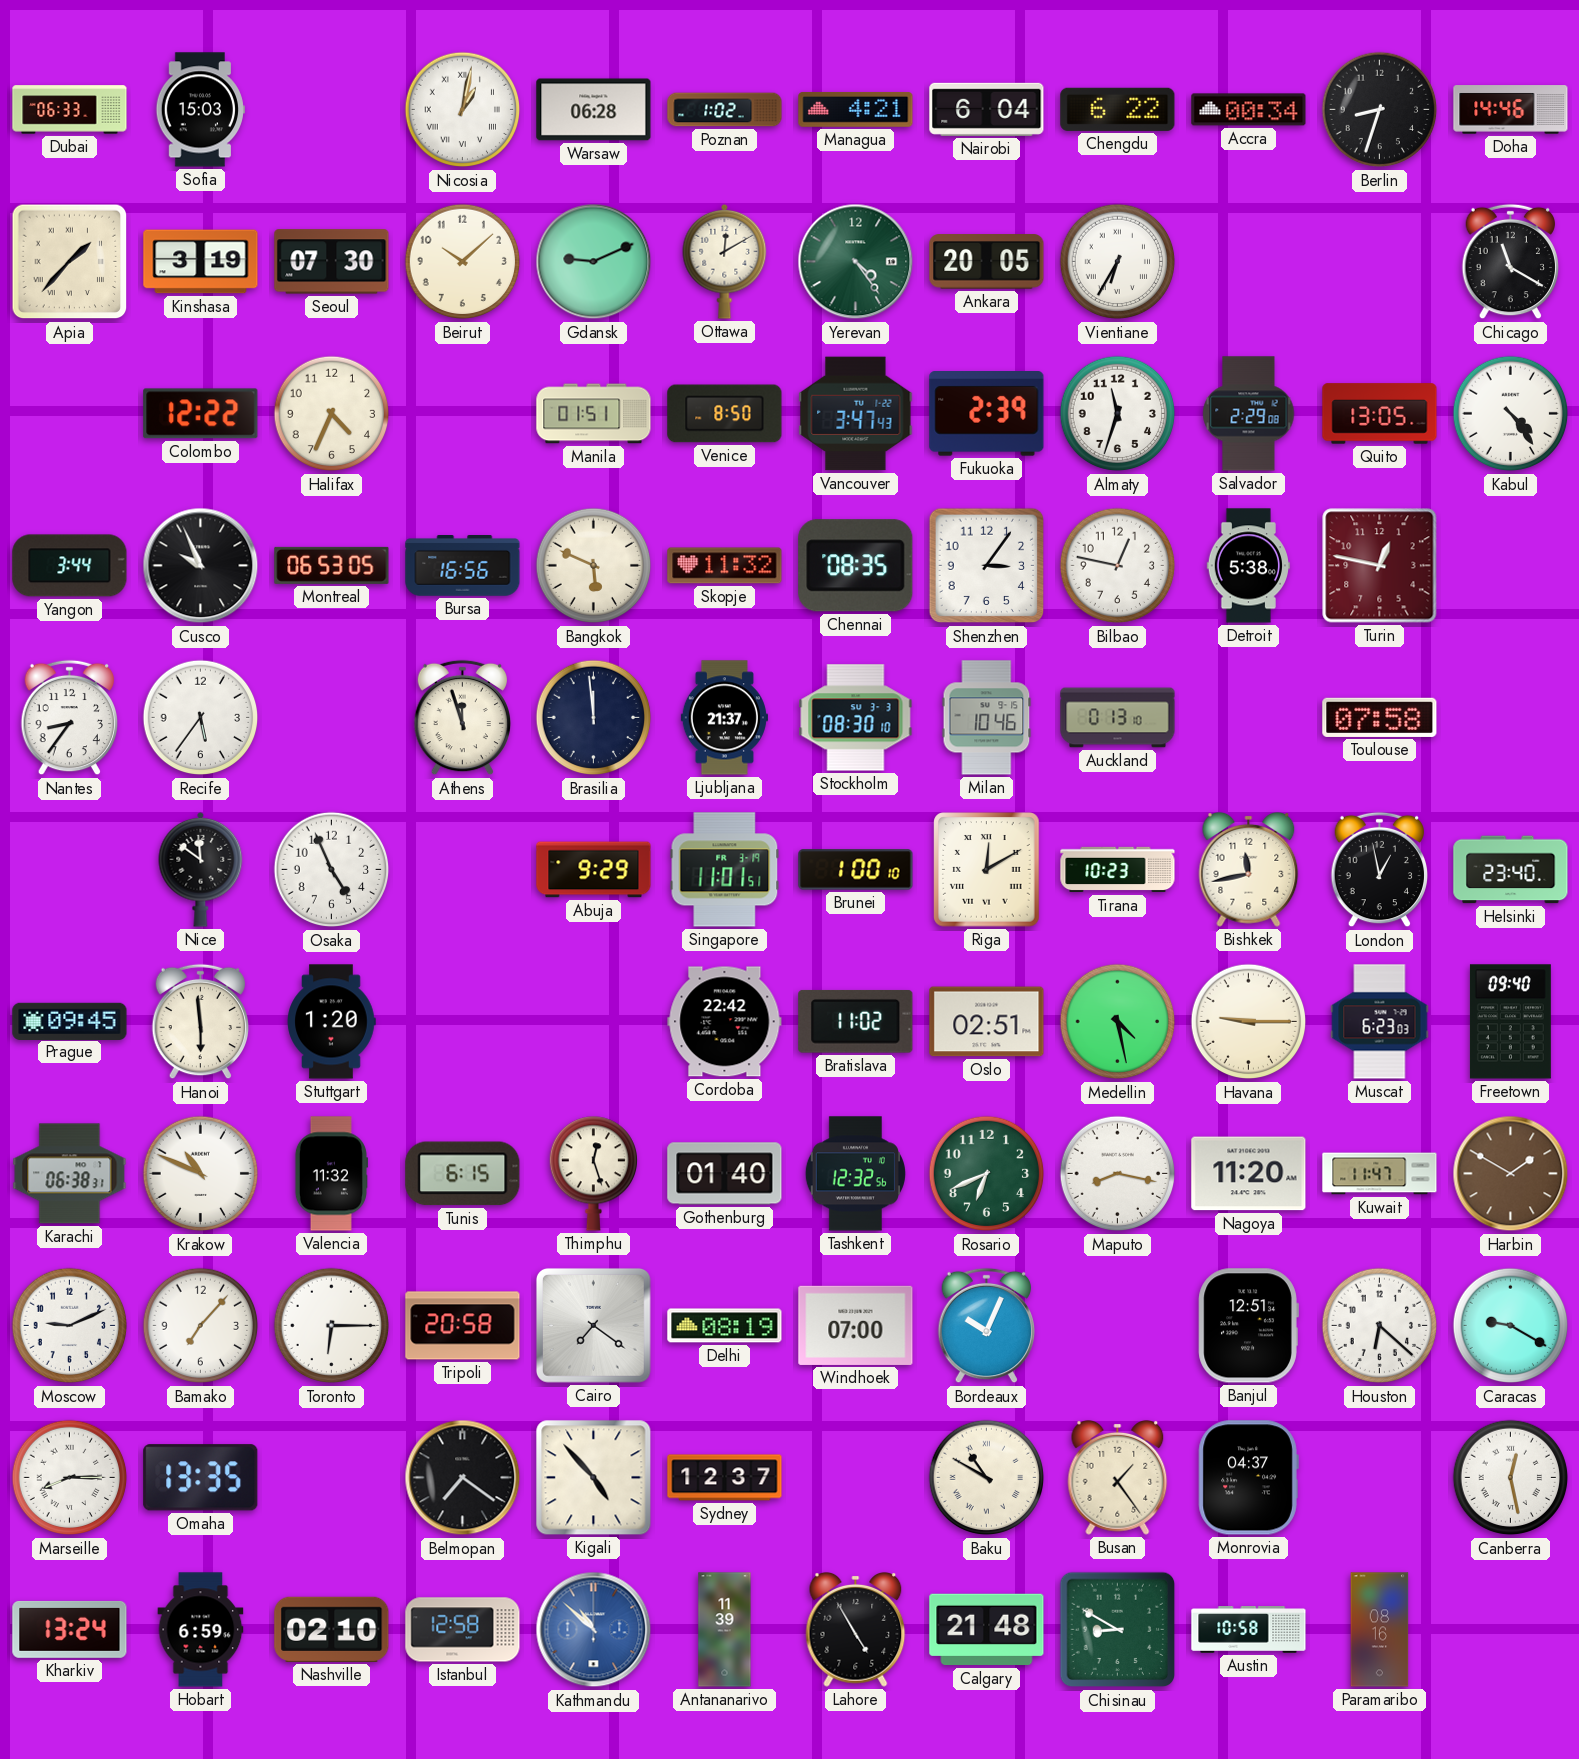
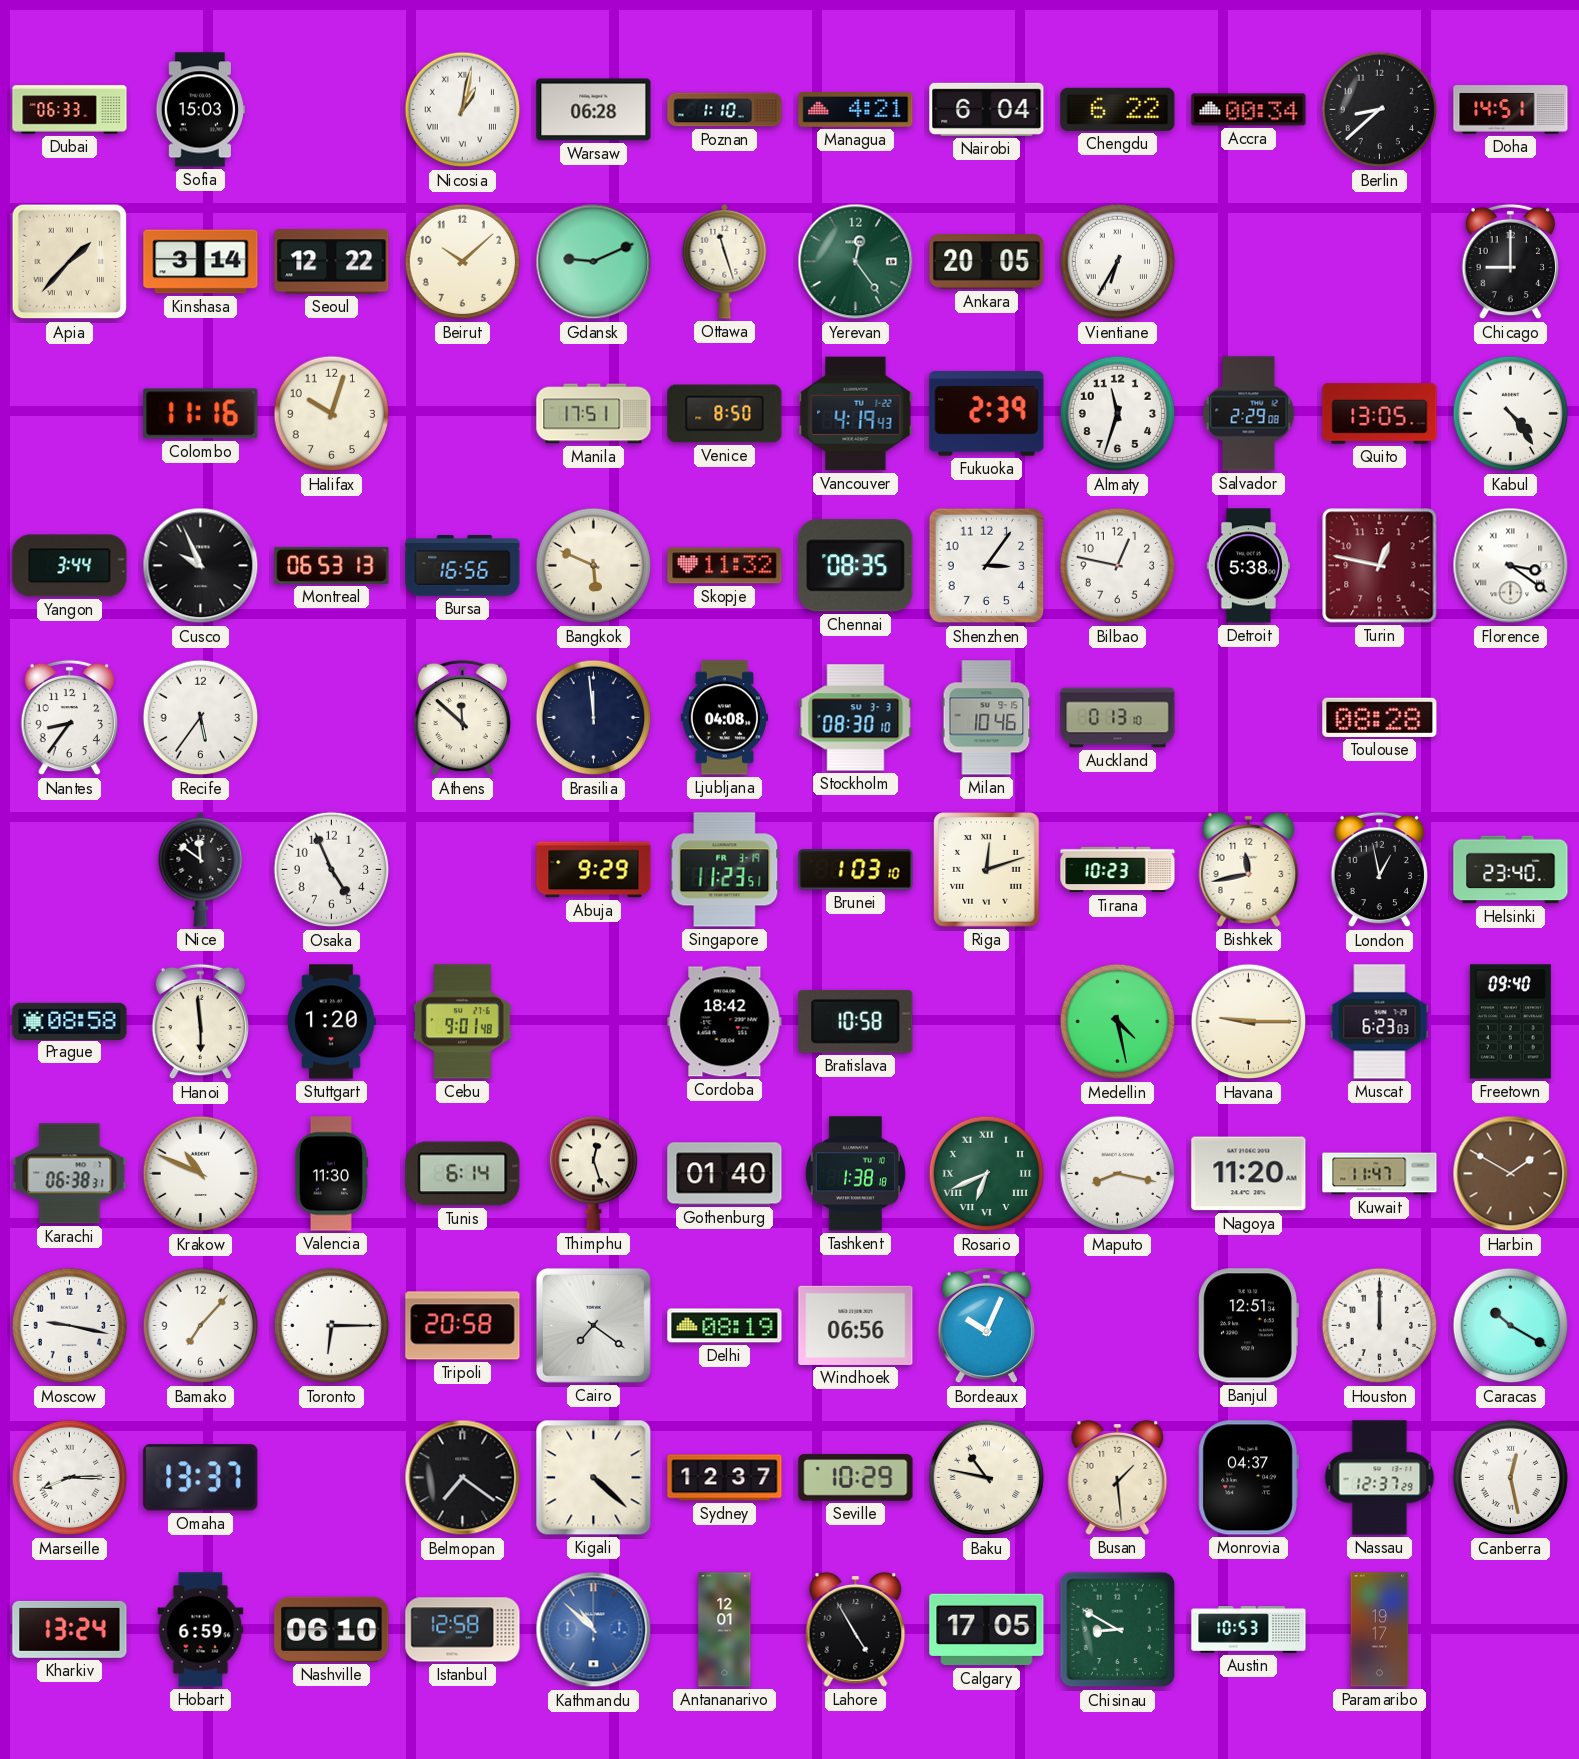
Poznan: 1:02 -> 1:10 (725, 110)
Berlin: 8:33 -> 8:38 (1380, 110)
Doha: 14:46 -> 14:51 (1511, 110)
Kinshasa: 3:19 -> 3:14 (201, 262)
Seoul: 07:30 -> 12:22 (332, 262)
Ottawa: 12:10 -> 11:27 (725, 261)
Yerevan: 4:24 -> 12:24 (856, 262)
Chicago: 11:20 -> 9:00 (1510, 262)
Colombo: 12:22 -> 11:16 (201, 414)
Halifax: 4:34 -> 10:03 (332, 414)
Manila: 01:51 -> 17:51 (594, 414)
Vancouver: 3:47 -> 4:19 (856, 414)
Montreal: 06:53:05 -> 06:53:13 (332, 565)
Florence: none -> 3:21 (1511, 566)
Athens: 11:57 -> 11:52 (462, 718)
Ljubljana: 21:37 -> 04:08 (724, 718)
Toulouse: 07:58 -> 08:28 (1380, 717)
Singapore: 11:01 -> 11:23 (725, 870)
Brunei: 1:00 -> 1:03 (856, 870)
Riga: 12:10 -> 12:12 (987, 870)
Prague: 09:45 -> 08:58 (70, 1021)
Cebu: none -> 9:01 (463, 1022)
Cordoba: 22:42 -> 18:42 (725, 1022)
Bratislava: 11:02 -> 10:58 (856, 1021)
Oslo: 02:51 -> none (987, 1022)
Valencia: 11:32 -> 11:30 (331, 1174)
Tunis: 6:15 -> 6:14 (463, 1174)
Tashkent: 12:32 -> 1:38 (855, 1174)
Rosario numerals: Arabic -> Roman (987, 1174)
Moscow: 9:11 -> 9:17 (70, 1326)
Windhoek: 07:00 -> 06:56 (856, 1325)
Houston: 6:22 -> 12:00 (1380, 1326)
Caracas: 9:20 -> 10:20 (1511, 1326)
Omaha: 13:35 -> 13:37 (201, 1478)
Kigali: 4:53 -> 4:22 (594, 1478)
Seville: none -> 10:29 (856, 1478)
Baku: 10:50 -> 10:47 (987, 1478)
Busan: 1:24 -> 1:29 (1118, 1478)
Nassau: none -> 12:37 (1380, 1478)
Nashville: 02:10 -> 06:10 (332, 1629)
Antananarivo: 11:39 -> 12:01 (725, 1630)
Calgary: 21:48 -> 17:05 (987, 1630)
Austin: 10:58 -> 10:53 (1249, 1630)
Paramaribo: 08:16 -> 19:17 (1380, 1630)
